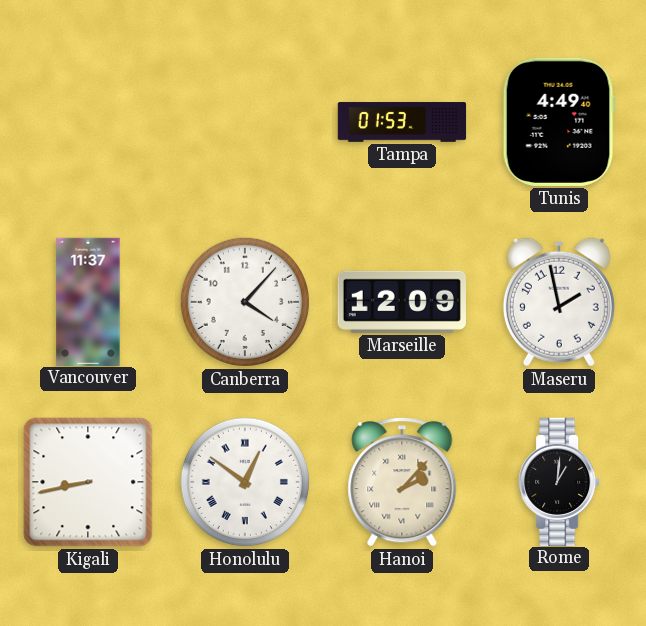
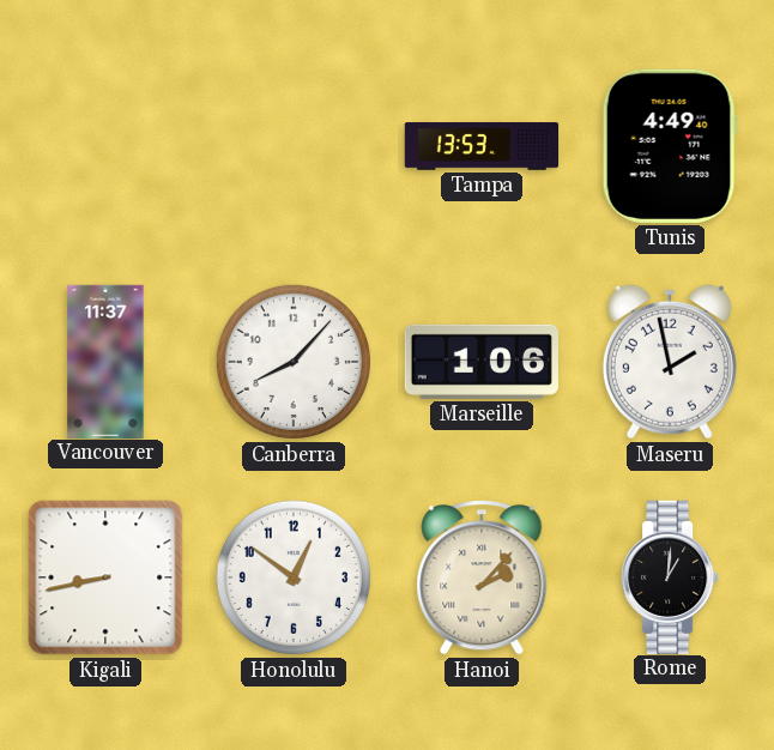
Tampa: 01:53 -> 13:53 (482, 146)
Canberra: 4:07 -> 8:07 (294, 362)
Marseille: 12:09 -> 1:06 (482, 362)
Honolulu numerals: Roman -> Arabic (294, 577)
